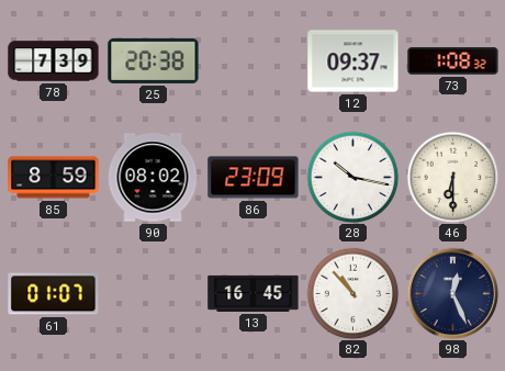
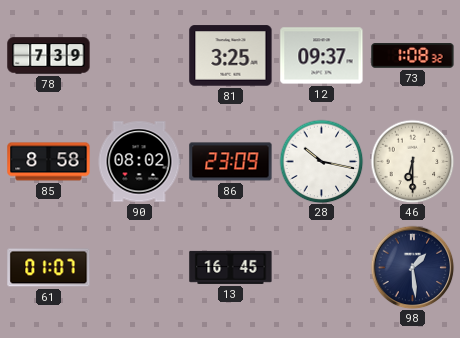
25: 20:38 -> none (154, 60)
81: none -> 3:25 (231, 56)
85: 8:59 -> 8:58 (49, 162)
82: 10:53 -> none (352, 293)
98: 12:26 -> 1:29 (412, 267)
